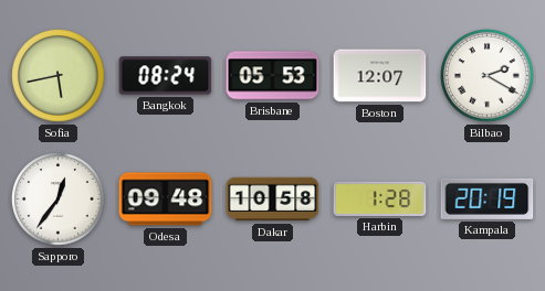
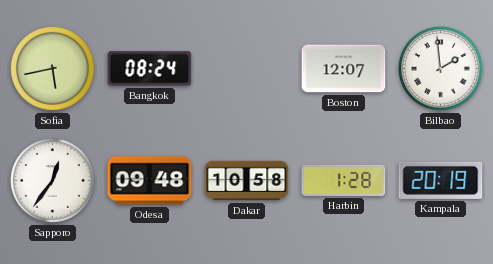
Brisbane: 05:53 -> none (273, 76)
Bilbao: 2:20 -> 1:59 (441, 69)
